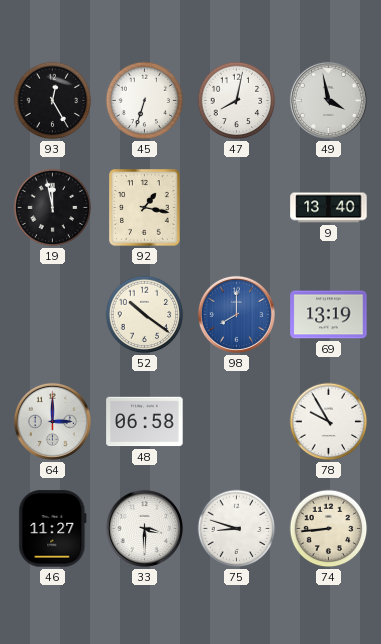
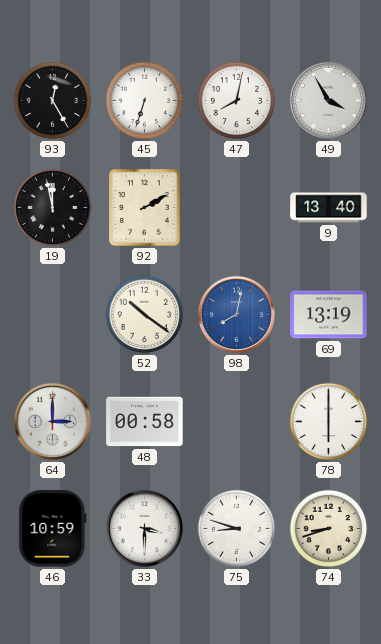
49: 3:58 -> 3:55 (328, 100)
92: 1:17 -> 2:10 (145, 208)
98: 8:00 -> 8:02 (236, 314)
48: 06:58 -> 00:58 (145, 422)
78: 9:55 -> 6:00 (329, 422)
46: 11:27 -> 10:59 (53, 529)
74: 8:44 -> 8:42 (329, 529)
